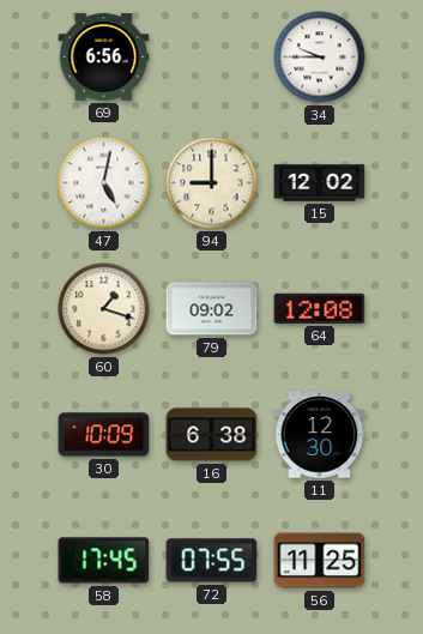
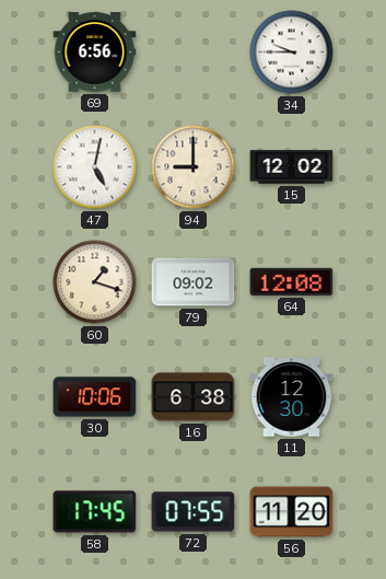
30: 10:09 -> 10:06 (95, 397)
56: 11:25 -> 11:20 (292, 512)
